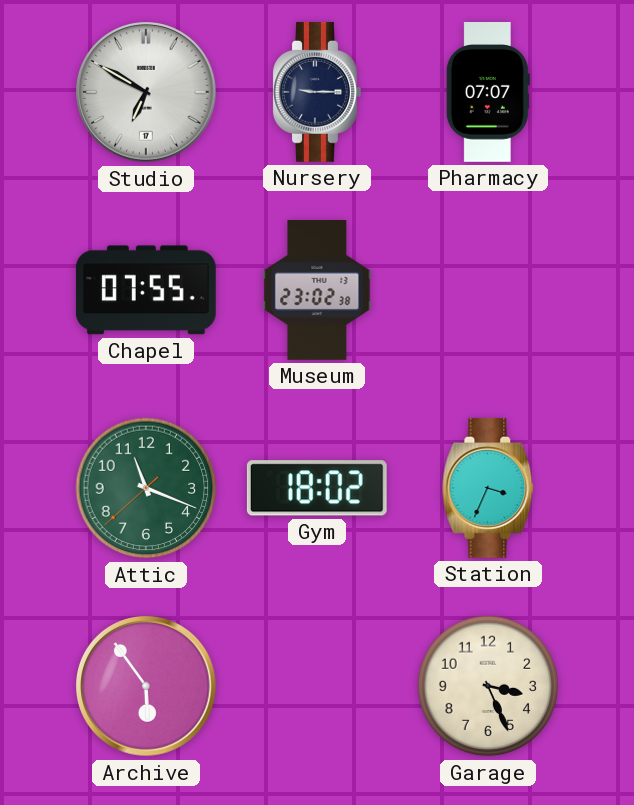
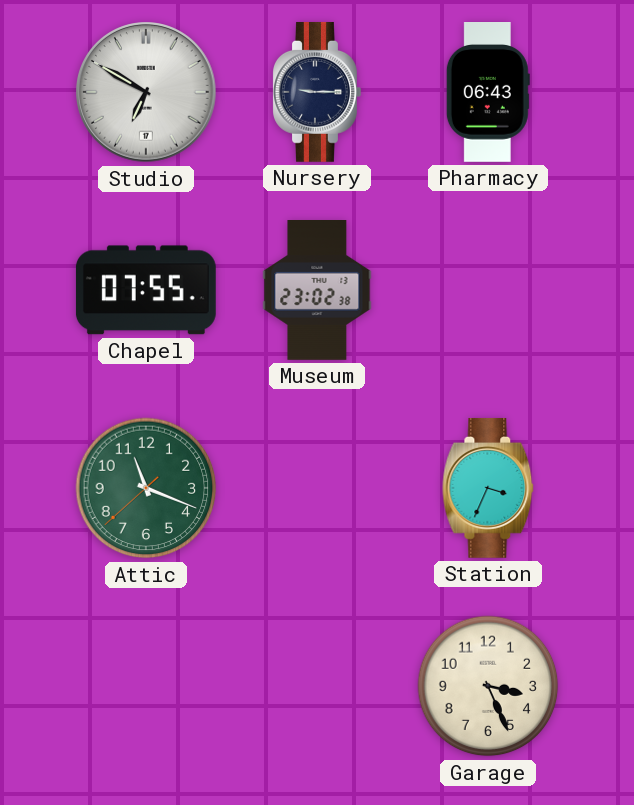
Pharmacy: 07:07 -> 06:43 (488, 93)
Gym: 18:02 -> none (317, 488)
Archive: 5:54 -> none (146, 686)
